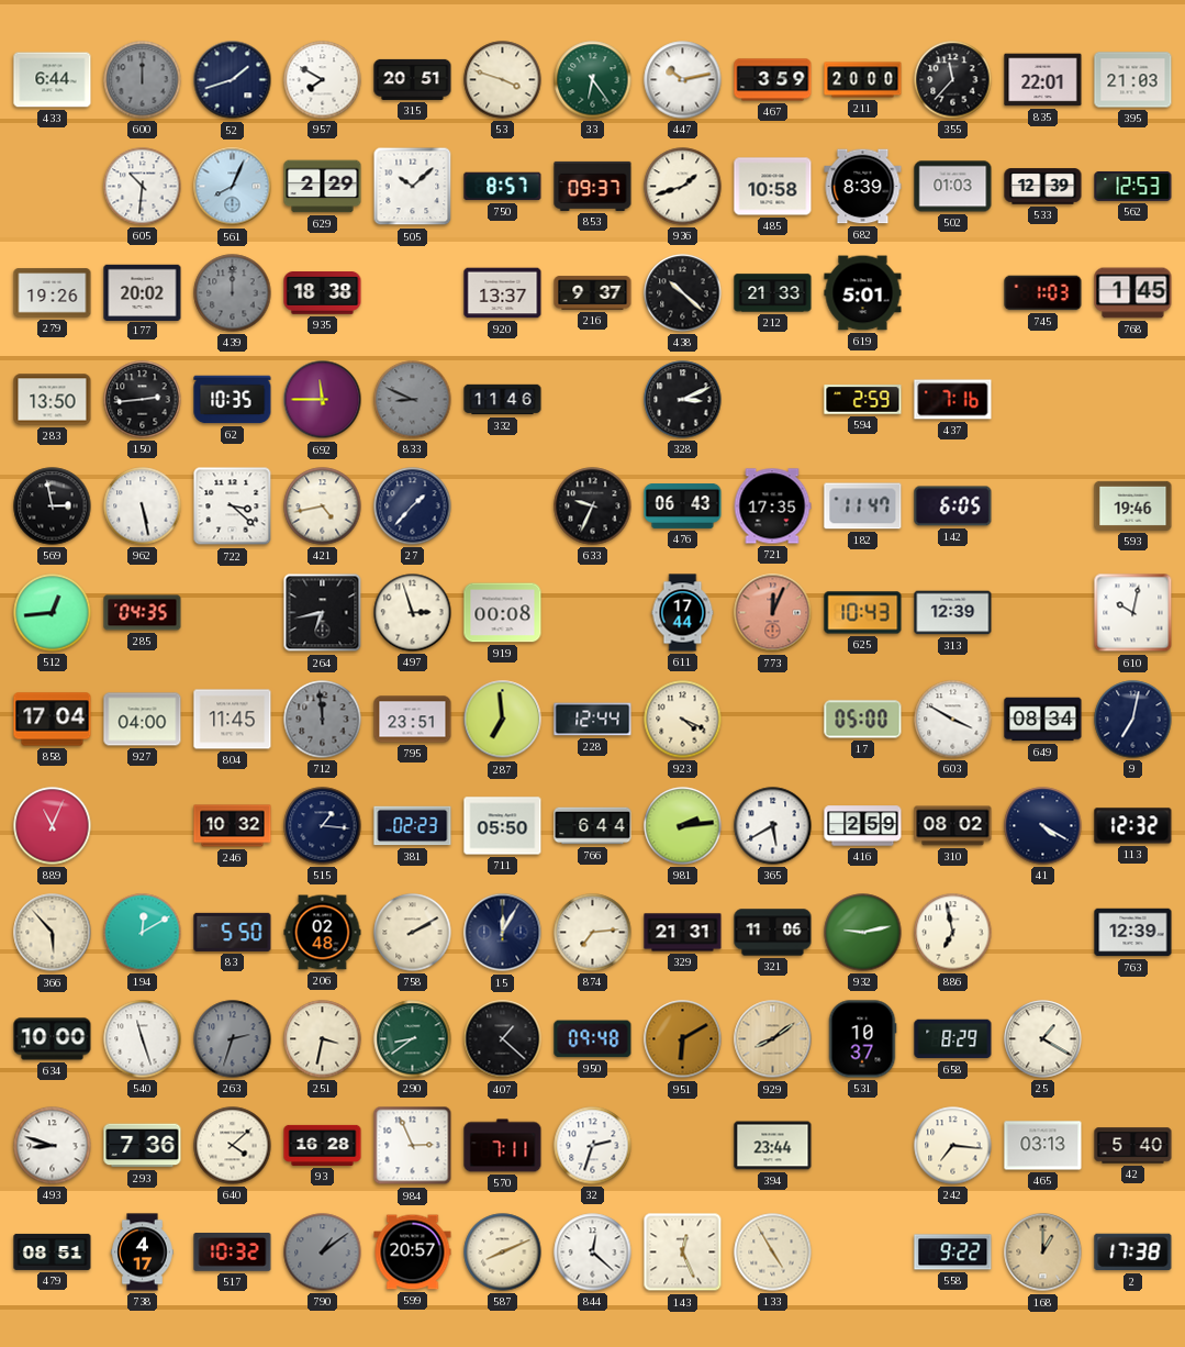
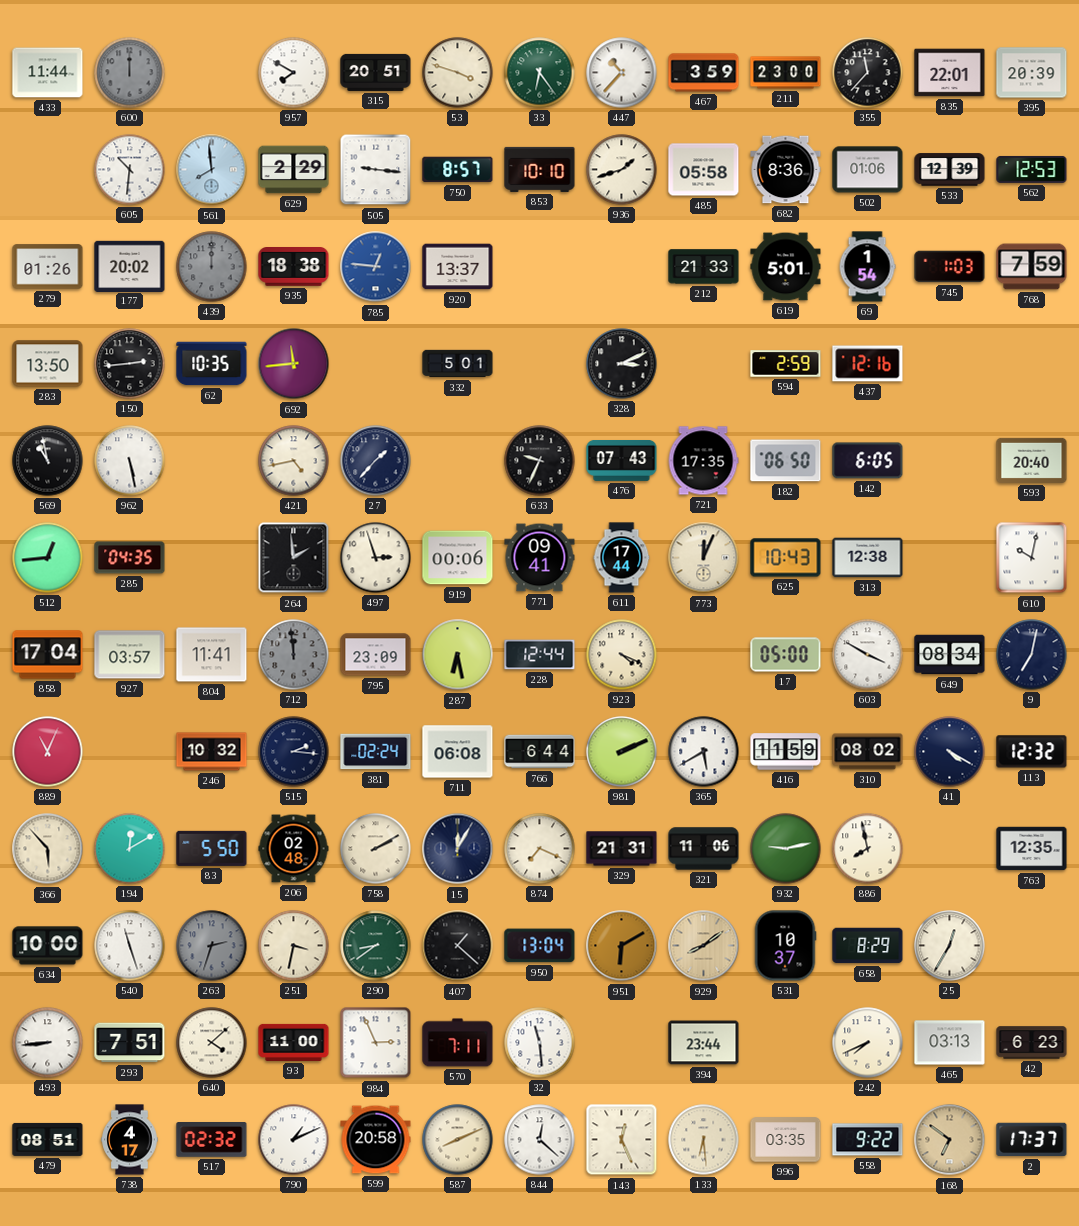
433: 6:44 -> 11:44 (48, 73)
52: 1:42 -> none (233, 80)
447: 10:13 -> 10:37 (622, 73)
211: 20:00 -> 23:00 (786, 73)
395: 21:03 -> 20:39 (1032, 73)
561: 8:04 -> 7:59 (212, 170)
505: 10:08 -> 9:16 (376, 170)
853: 09:37 -> 10:10 (540, 169)
485: 10:58 -> 05:58 (704, 170)
682: 8:39 -> 8:36 (786, 170)
502: 01:03 -> 01:06 (868, 170)
279: 19:26 -> 01:26 (48, 267)
785: none -> 12:46 (376, 267)
216: 9:37 -> none (593, 293)
438: 10:22 -> none (683, 293)
69: none -> 1:54 (867, 267)
768: 1:45 -> 7:59 (1032, 267)
692: 11:45 -> 11:44 (294, 364)
833: 8:49 -> none (413, 400)
332: 11:46 -> 5:01 (458, 364)
437: 7:16 -> 12:16 (868, 364)
569: 2:58 -> 10:58 (48, 461)
722: 3:22 -> none (233, 506)
476: 06:43 -> 07:43 (622, 461)
182: 11:47 -> 06:50 (786, 461)
593: 19:46 -> 20:40 (1032, 460)
264: 6:43 -> 1:59 (294, 558)
919: 00:08 -> 00:06 (458, 558)
771: none -> 09:41 (540, 558)
773 dial: salmon -> cream (704, 558)
313: 12:39 -> 12:38 (868, 558)
927: 04:00 -> 03:57 (130, 655)
804: 11:45 -> 11:41 (212, 655)
795: 23:51 -> 23:09 (376, 655)
287: 6:59 -> 6:28 (458, 655)
515: 1:16 -> 2:16 (294, 752)
381: 02:23 -> 02:24 (376, 752)
711: 05:50 -> 06:08 (458, 752)
981: 2:14 -> 2:11 (622, 752)
416: 2:59 -> 11:59 (786, 752)
874: 7:14 -> 7:19 (540, 849)
886: 6:58 -> 7:58 (868, 849)
763: 12:39 -> 12:35 (1032, 849)
950: 09:48 -> 13:04 (540, 946)
25: 1:20 -> 12:35 (950, 946)
493: 8:48 -> 8:44 (48, 1043)
293: 7:36 -> 7:51 (130, 1043)
93: 16:28 -> 11:00 (294, 1042)
32: 2:33 -> 11:29 (540, 1043)
242: 7:16 -> 7:41 (868, 1043)
42: 5:40 -> 6:23 (1032, 1043)
517: 10:32 -> 02:32 (212, 1140)
790: 1:09 -> 1:11 (294, 1140)
790 dial: grey -> white (294, 1140)
599: 20:57 -> 20:58 (376, 1140)
133: 4:55 -> 6:29 (704, 1140)
996: none -> 03:35 (786, 1140)
168: 1:00 -> 6:51 (950, 1140)
2: 17:38 -> 17:37 (1032, 1140)
